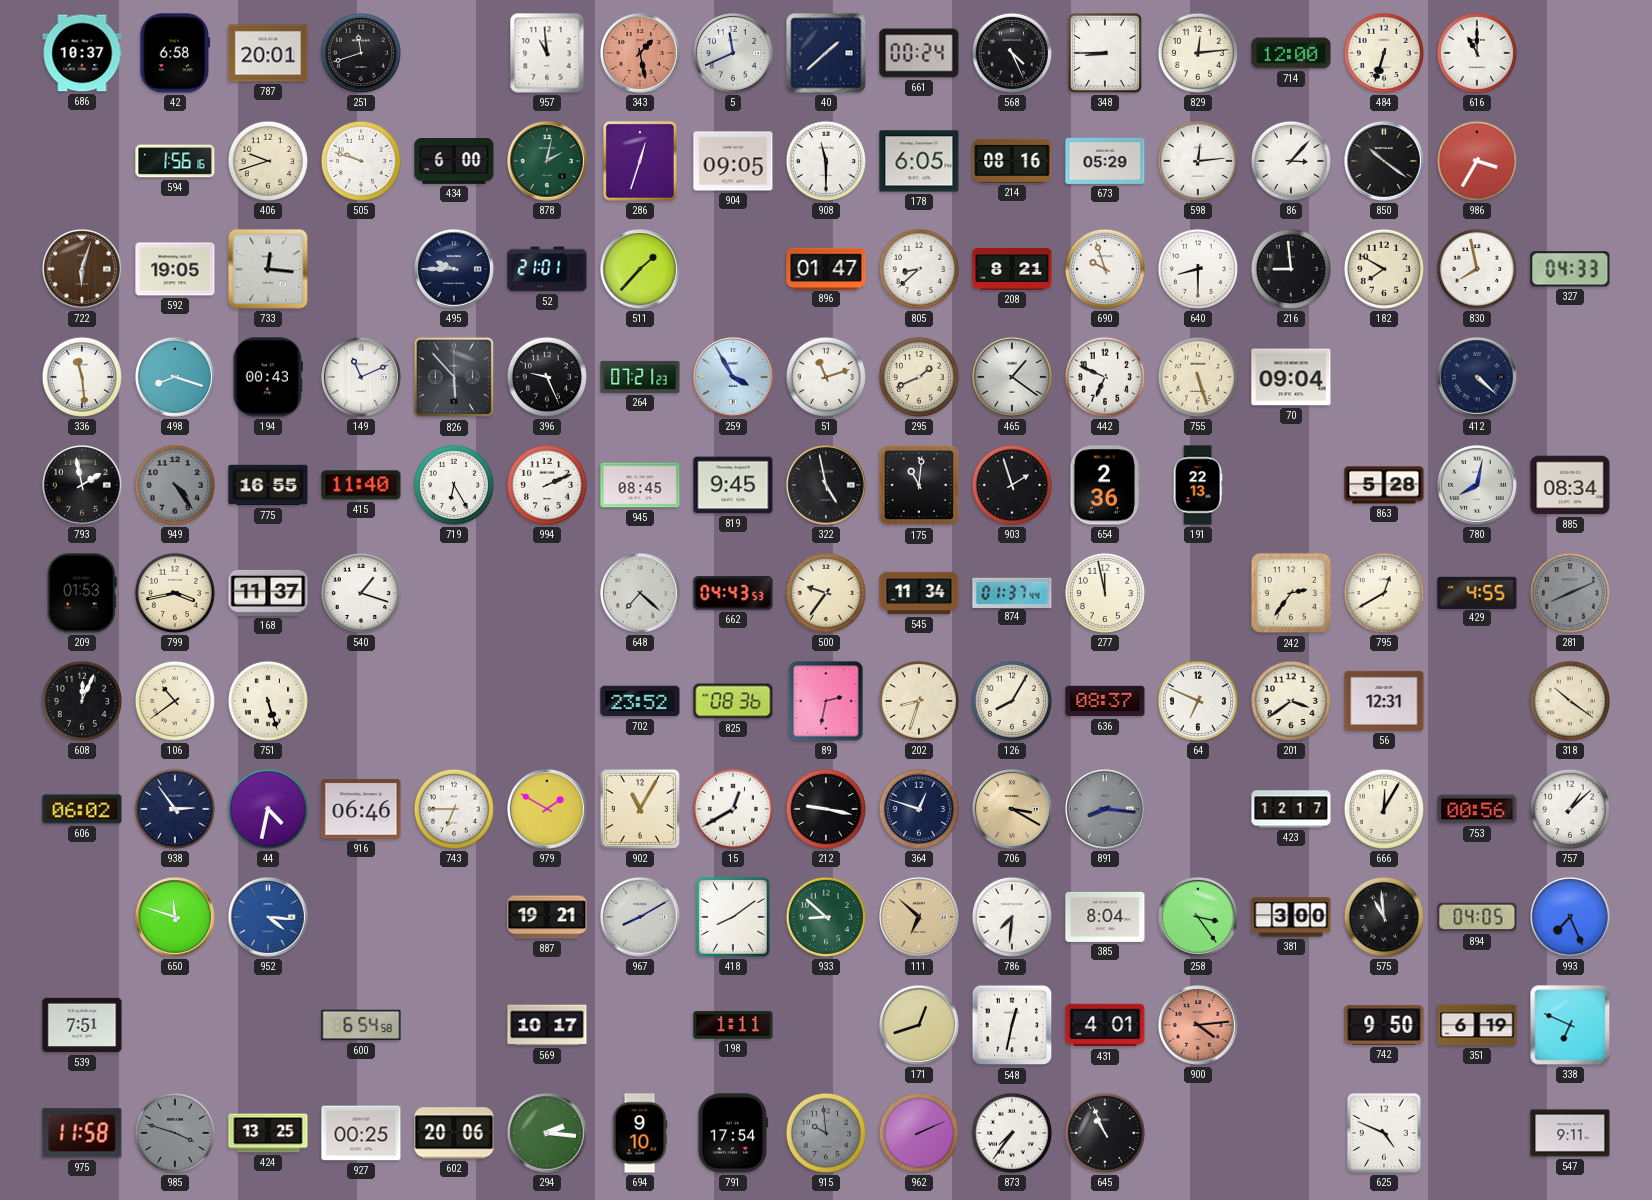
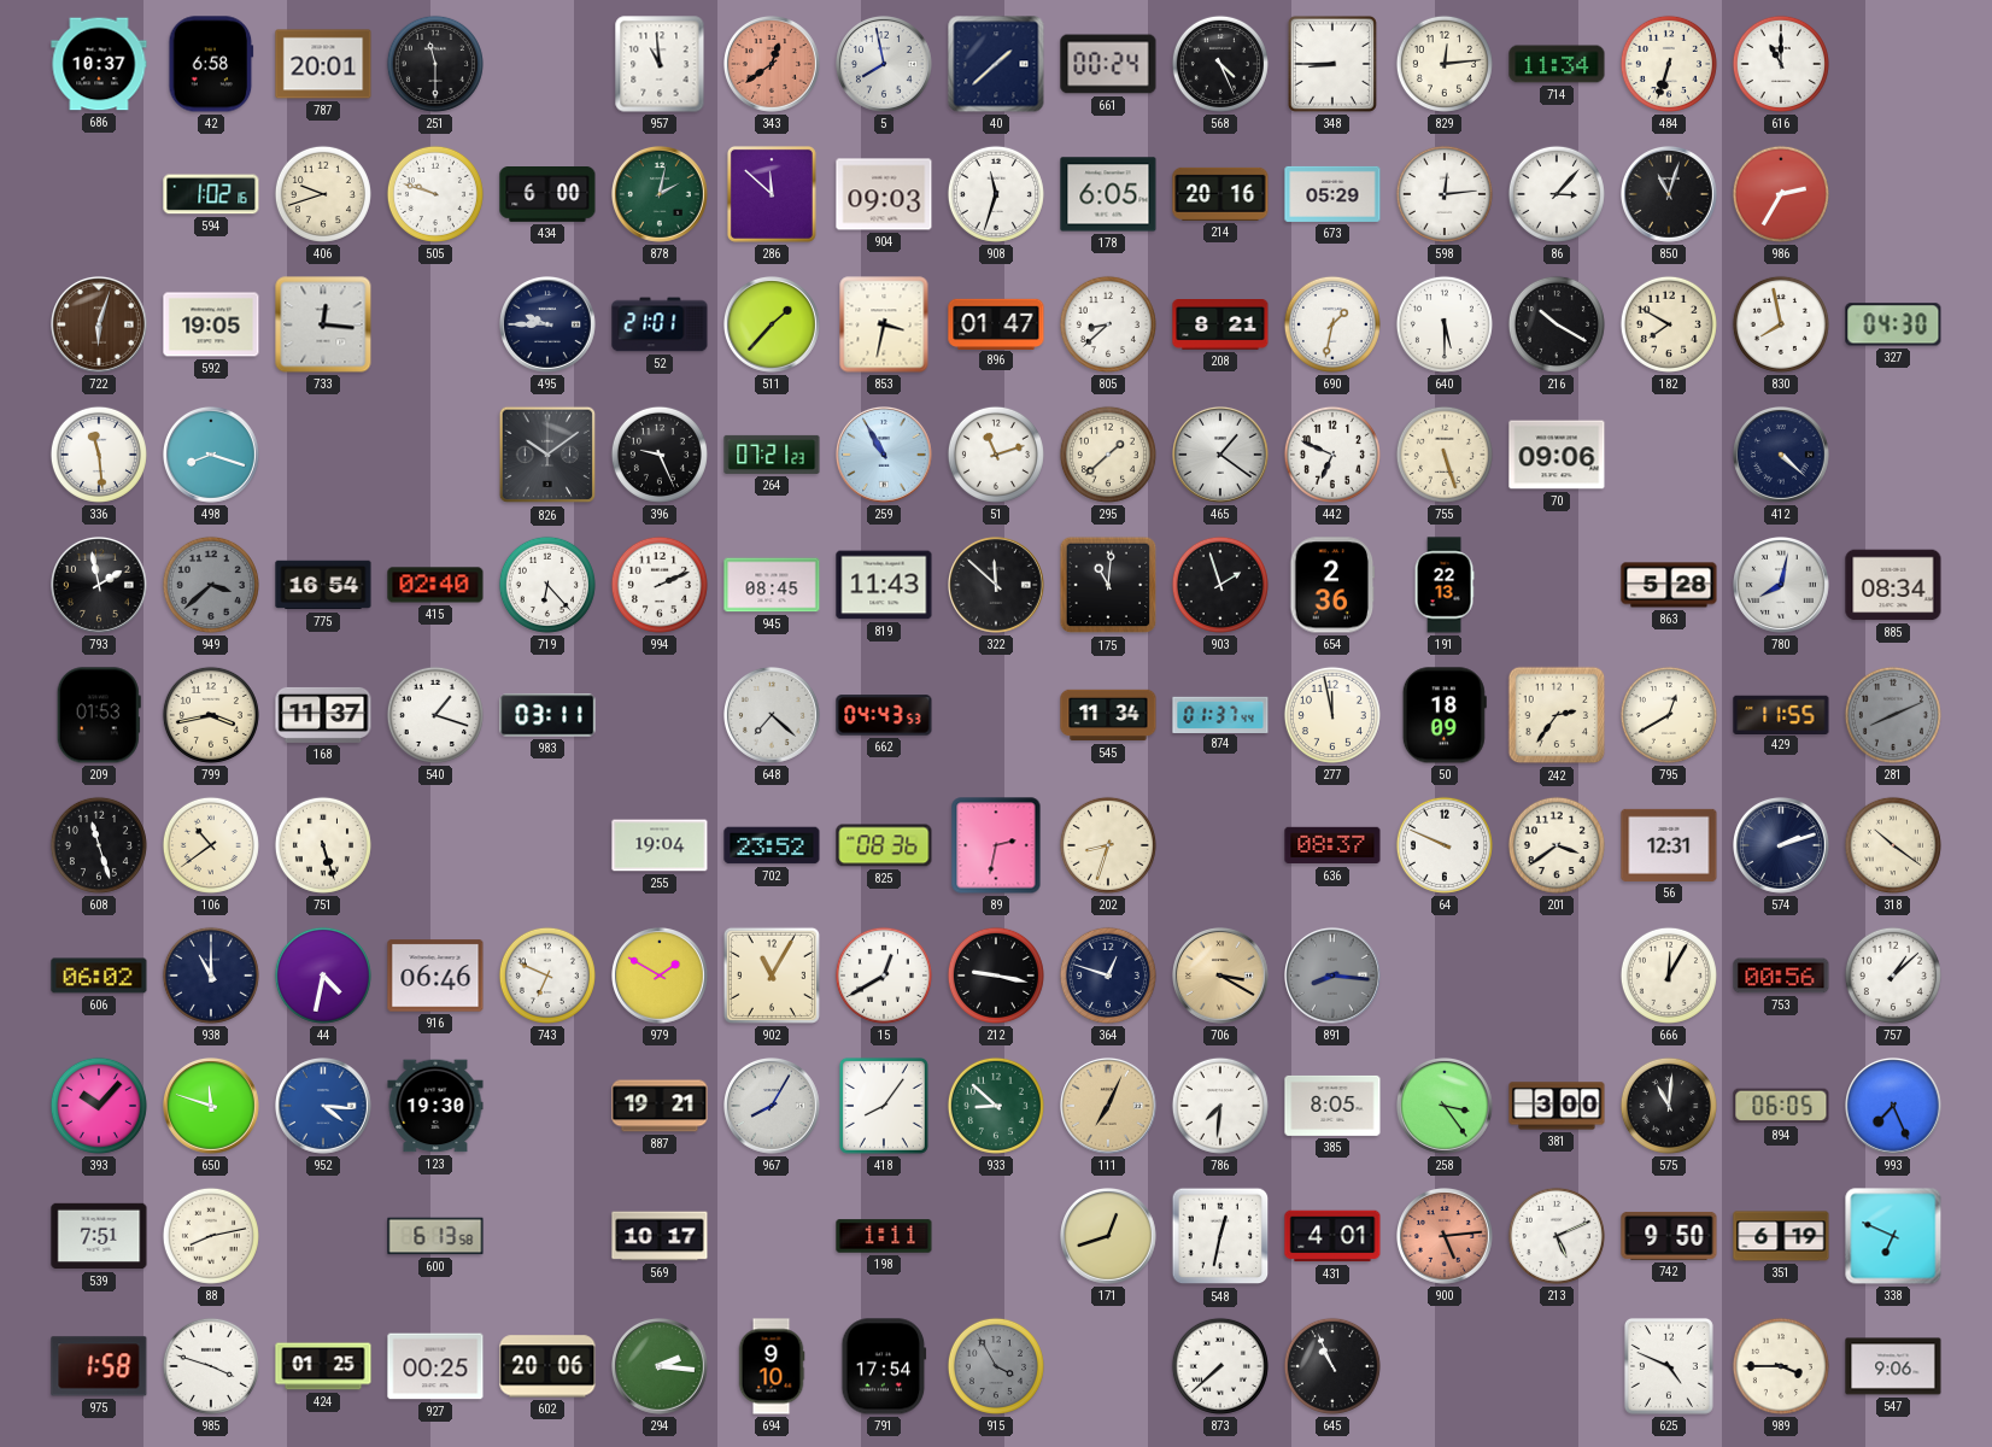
251: 11:42 -> 11:30 (435, 64)
343: 1:28 -> 12:39 (773, 65)
5: 11:41 -> 7:58 (885, 65)
714: 12:00 -> 11:34 (1557, 64)
594: 1:56 -> 1:02 (211, 194)
286: 12:33 -> 11:52 (772, 194)
904: 09:05 -> 09:03 (884, 194)
908: 11:30 -> 11:33 (996, 194)
214: 08:16 -> 20:16 (1220, 194)
850: 10:21 -> 11:03 (1670, 195)
986: 3:35 -> 2:35 (1781, 194)
853: none -> 3:32 (884, 324)
690: 9:57 -> 1:32 (1332, 324)
640: 8:30 -> 5:30 (1445, 324)
216: 8:59 -> 10:20 (1557, 324)
327: 04:33 -> 04:30 (1893, 324)
194: 00:43 -> none (268, 377)
149: 11:11 -> none (362, 378)
826: 5:53 -> 10:09 (547, 455)
259: 3:55 -> 10:55 (885, 456)
295: 1:41 -> 1:38 (1108, 455)
70: 09:04 -> 09:06 (1557, 455)
949: 4:24 -> 3:38 (211, 585)
775: 16:55 -> 16:54 (323, 585)
415: 11:40 -> 02:40 (435, 585)
719: 6:25 -> 6:23 (547, 585)
819: 9:45 -> 11:43 (884, 585)
322: 4:58 -> 11:52 (997, 586)
983: none -> 03:11 (547, 715)
500: 9:36 -> none (826, 593)
50: none -> 18:09 (1445, 715)
429: 4:55 -> 11:55 (1781, 714)
608: 12:04 -> 11:27 (99, 845)
255: none -> 19:04 (660, 845)
126: 8:05 -> none (1012, 701)
64: 6:49 -> 9:49 (1445, 845)
574: none -> 2:12 (1782, 846)
938: 2:54 -> 11:00 (211, 976)
743: 6:45 -> 6:49 (547, 976)
423: 12:17 -> none (1291, 809)
393: none -> 10:07 (99, 1106)
123: none -> 19:30 (435, 1106)
967: 8:10 -> 8:05 (773, 1107)
418: 8:09 -> 8:06 (884, 1106)
111: 6:52 -> 7:04 (1109, 1107)
385: 8:04 -> 8:05 (1332, 1106)
575: 10:59 -> 11:01 (1669, 1106)
894: 04:05 -> 06:05 (1781, 1106)
88: none -> 8:13 (211, 1236)
600: 6:54 -> 6:13 (435, 1236)
900: 4:14 -> 5:14 (1446, 1237)
213: none -> 5:11 (1557, 1236)
975: 11:58 -> 1:58 (99, 1366)
985 dial: grey -> white (211, 1366)
424: 13:25 -> 01:25 (323, 1366)
915: 9:59 -> 3:55 (996, 1366)
962: 2:11 -> none (919, 1133)
873: 7:36 -> 7:38 (1220, 1366)
989: none -> 3:45 (1781, 1366)
547: 9:11 -> 9:06 (1893, 1366)
